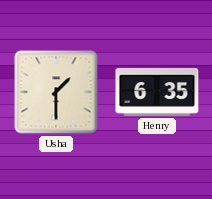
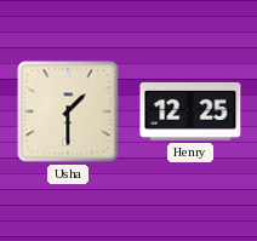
Henry: 6:35 -> 12:25 (190, 111)
